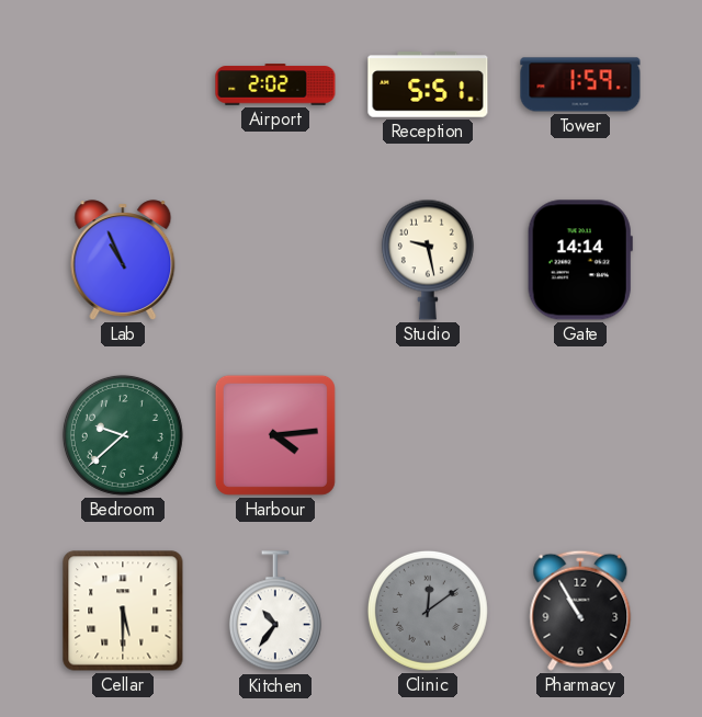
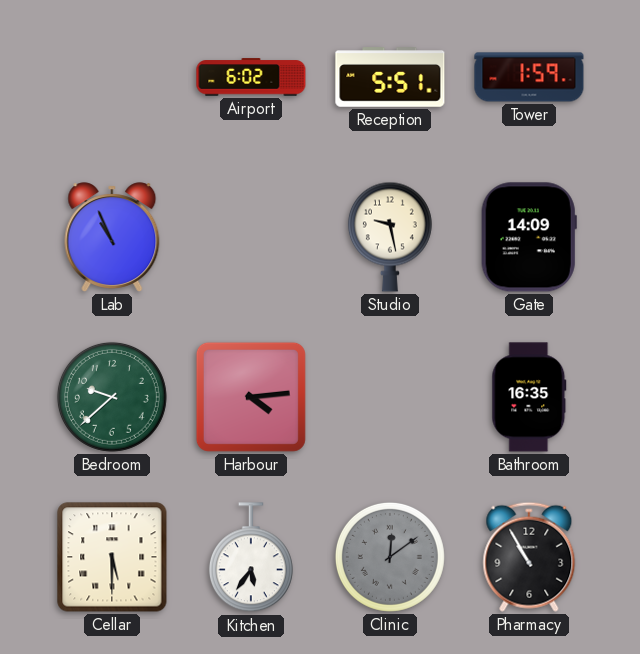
Airport: 2:02 -> 6:02 (251, 77)
Gate: 14:14 -> 14:09 (529, 237)
Bathroom: none -> 16:35 (529, 397)
Kitchen: 10:36 -> 5:36 (251, 558)
